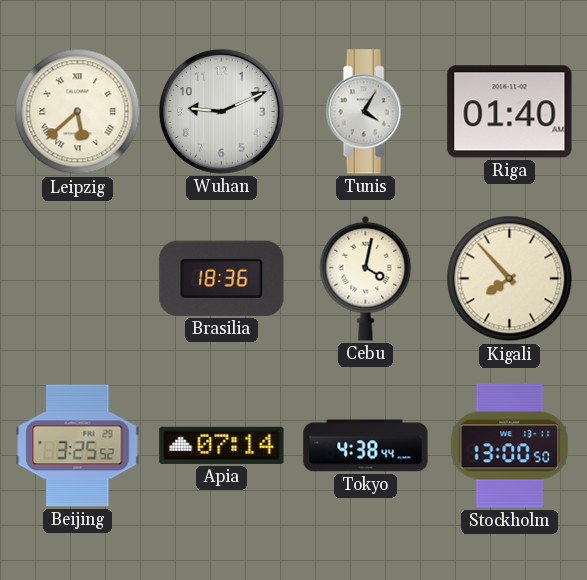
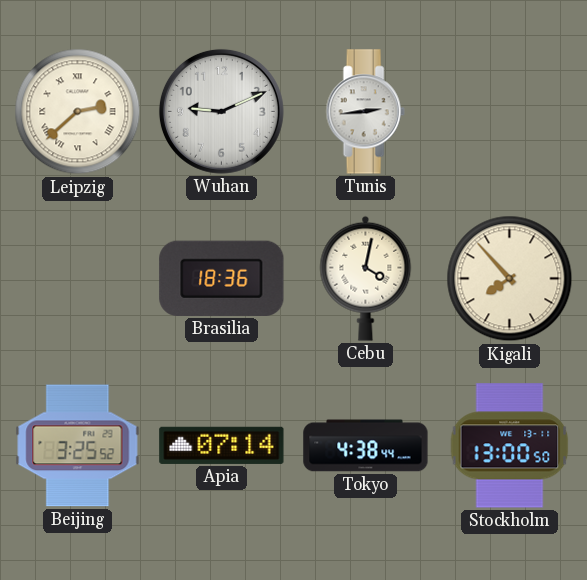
Leipzig: 5:38 -> 2:38 (78, 112)
Tunis: 4:05 -> 2:44 (365, 112)
Riga: 01:40 -> none (510, 112)
